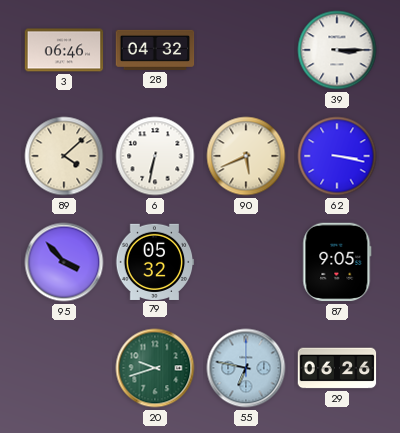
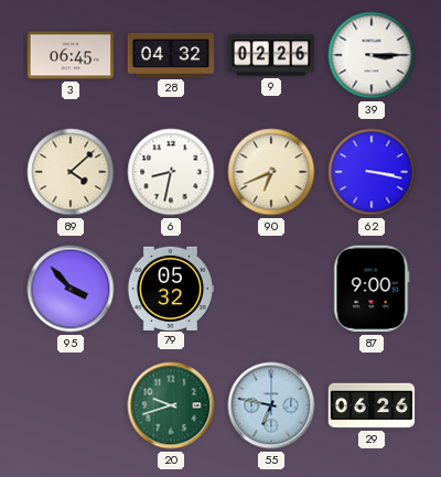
3: 06:46 -> 06:45 (71, 55)
9: none -> 02:26 (271, 55)
6: 6:32 -> 8:32 (171, 172)
90: 5:41 -> 6:41 (271, 172)
87: 9:05 -> 9:00 (372, 289)
